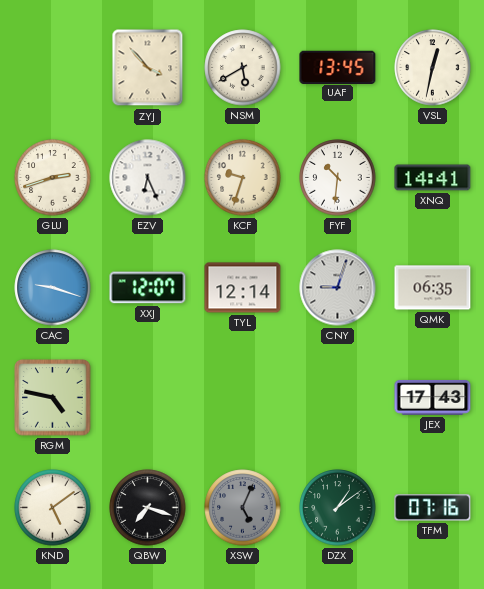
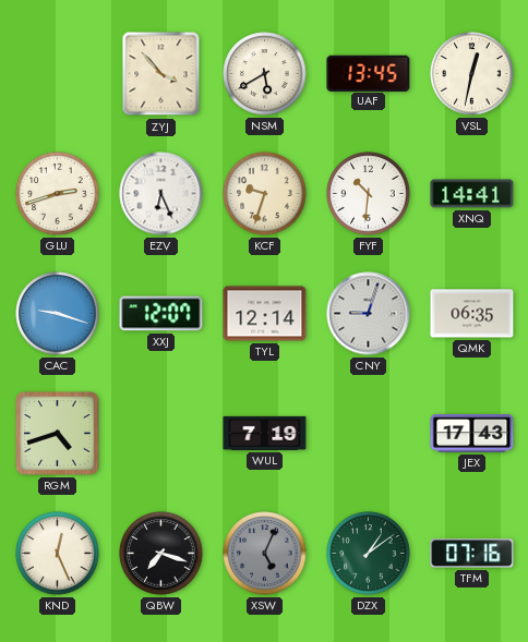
RGM: 4:47 -> 4:42 (58, 434)
WUL: none -> 7:19 (265, 433)
KND: 5:09 -> 12:26 (58, 554)
